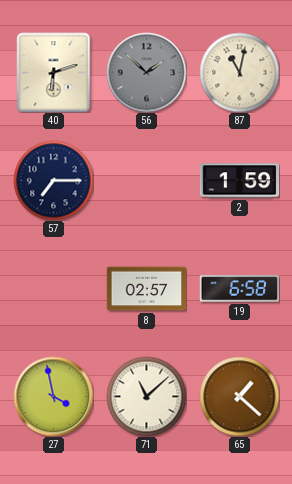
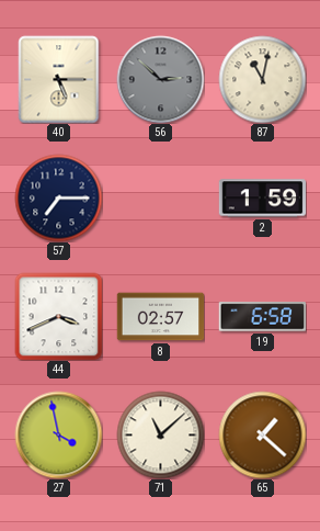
40: 6:12 -> 5:15 (59, 79)
56: 1:52 -> 2:52 (160, 79)
44: none -> 3:41 (58, 316)
